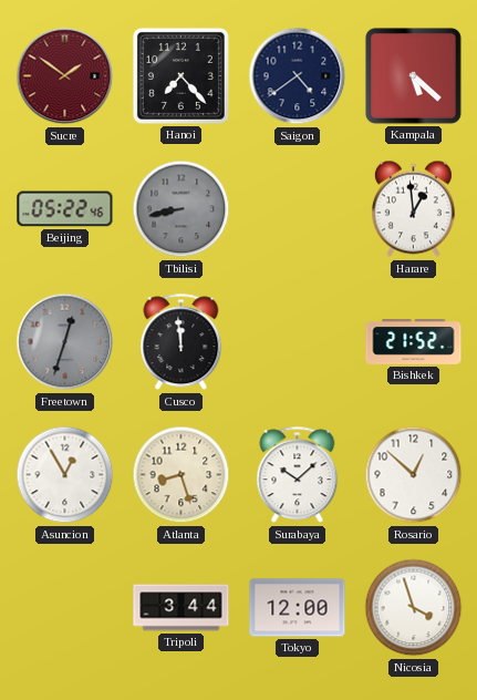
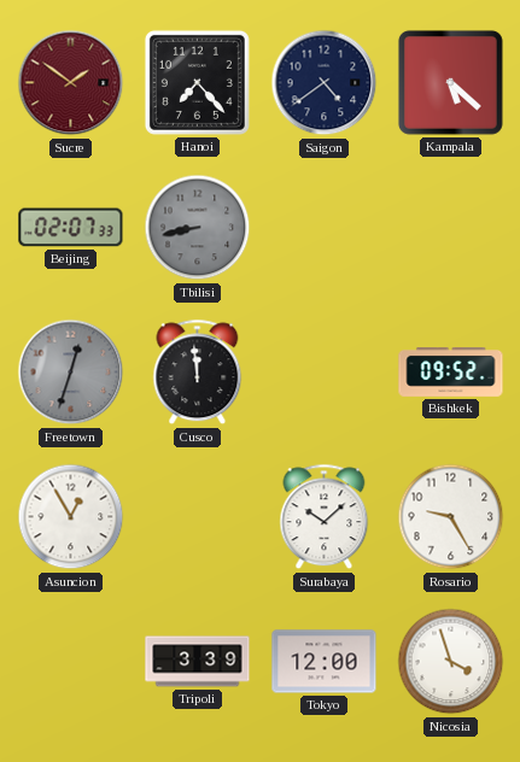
Beijing: 05:22 -> 02:07 (71, 228)
Harare: 12:59 -> none (413, 209)
Bishkek: 21:52 -> 09:52 (451, 373)
Atlanta: 8:27 -> none (182, 475)
Rosario: 12:52 -> 9:25 (451, 517)
Tripoli: 3:44 -> 3:39 (198, 662)
